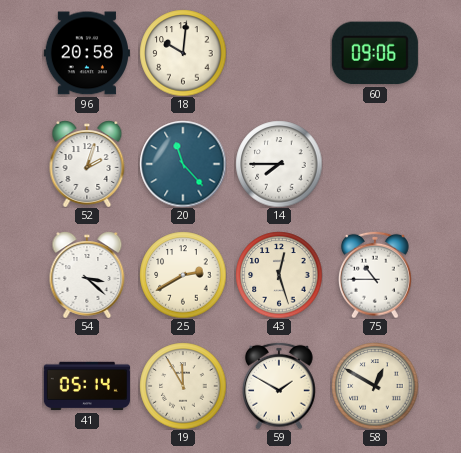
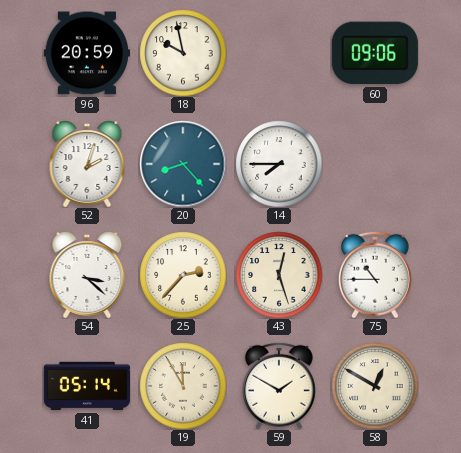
96: 20:58 -> 20:59 (87, 53)
18: 10:01 -> 9:58 (183, 53)
20: 11:23 -> 8:23 (183, 164)
25: 2:40 -> 2:37 (183, 275)
